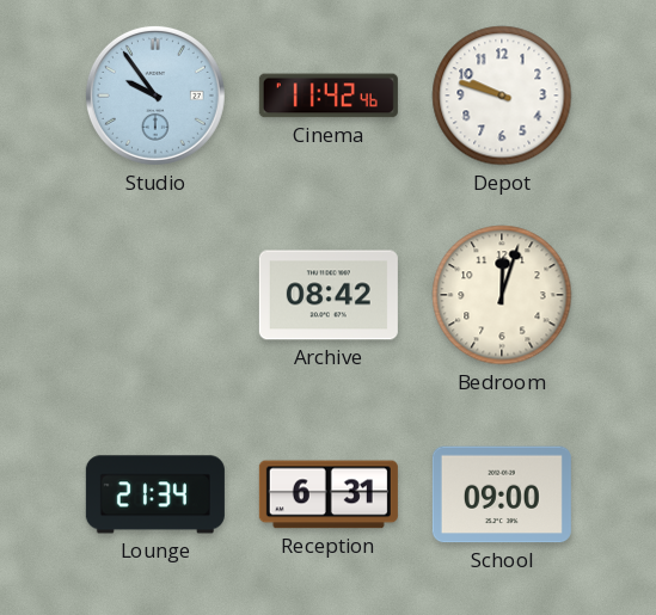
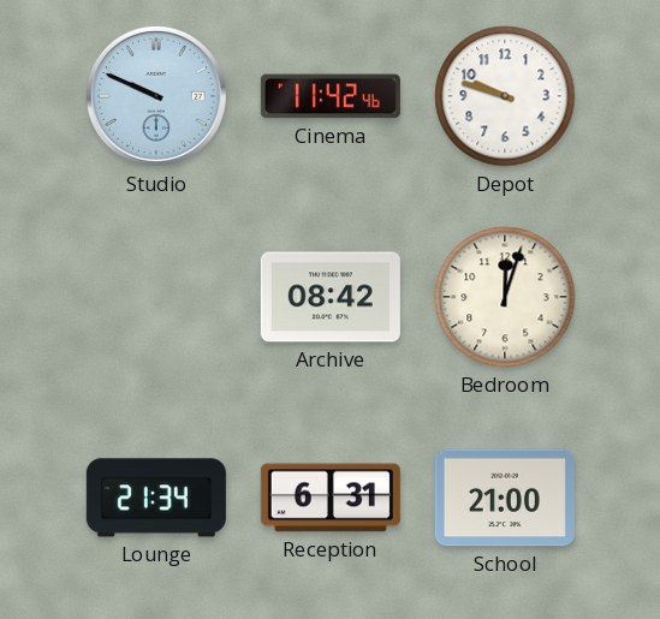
Studio: 9:54 -> 9:49 (156, 96)
School: 09:00 -> 21:00 (505, 498)
